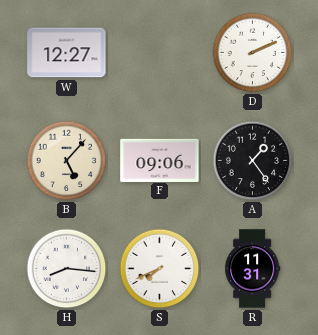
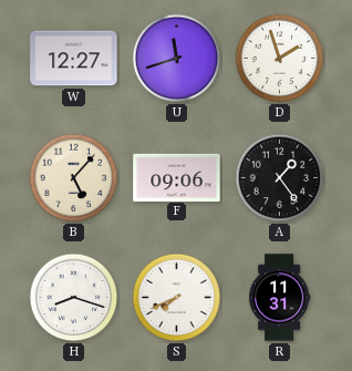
U: none -> 11:42 (177, 59)
D: 2:11 -> 1:57 (280, 59)
H: 8:16 -> 8:18 (74, 298)
